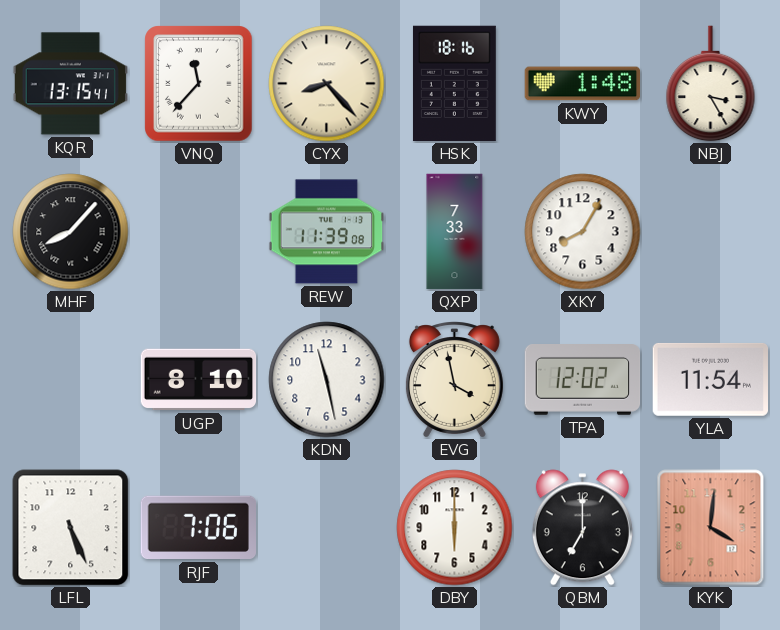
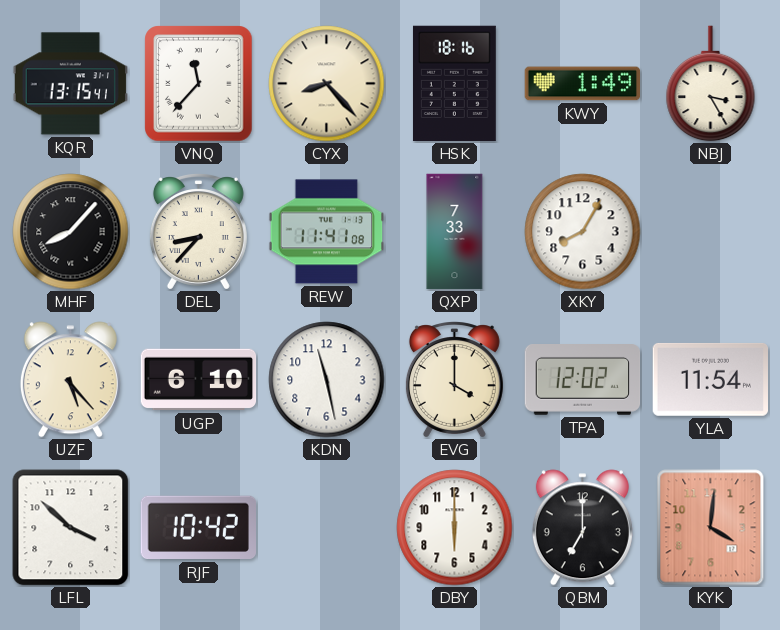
KWY: 1:48 -> 1:49 (583, 84)
DEL: none -> 8:37 (198, 232)
REW: 11:39 -> 11:41 (327, 232)
UZF: none -> 5:23 (70, 380)
UGP: 8:10 -> 6:10 (199, 380)
EVG: 3:58 -> 4:00 (454, 380)
LFL: 5:26 -> 3:52 (71, 528)
RJF: 7:06 -> 10:42 (198, 528)
